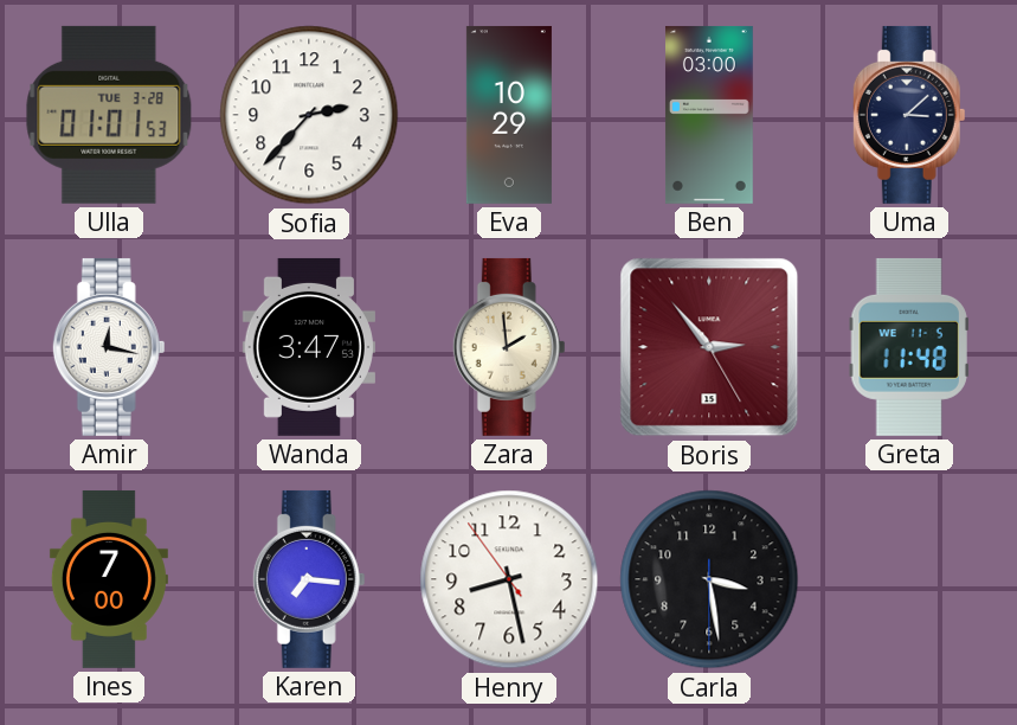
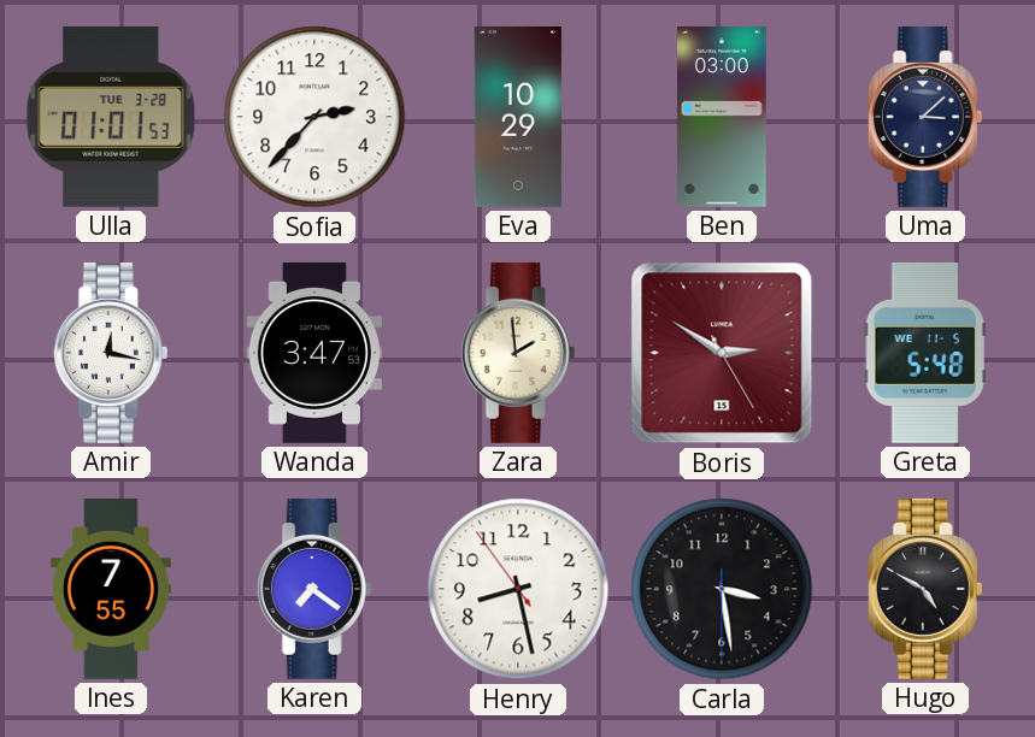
Boris: 2:53 -> 2:50 (722, 353)
Greta: 11:48 -> 5:48 (925, 353)
Ines: 7:00 -> 7:55 (111, 589)
Karen: 7:16 -> 7:21 (314, 589)
Hugo: none -> 4:50 (925, 589)
